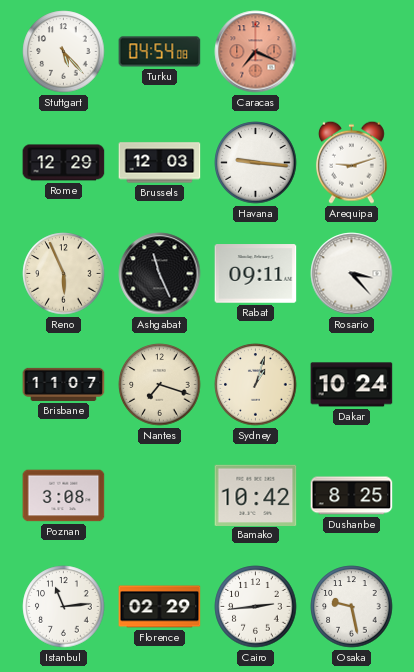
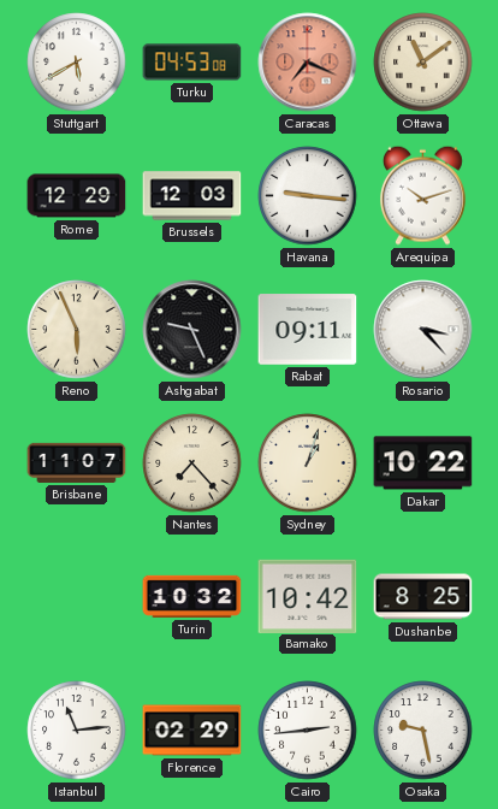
Stuttgart: 5:23 -> 5:40 (77, 63)
Turku: 04:54 -> 04:53 (192, 63)
Ottawa: none -> 11:09 (423, 63)
Arequipa: 9:12 -> 10:12 (422, 195)
Ashgabat: 11:26 -> 9:26 (192, 330)
Nantes: 7:18 -> 7:23 (192, 463)
Dakar: 10:24 -> 10:22 (423, 463)
Poznan: 3:08 -> none (64, 496)
Turin: none -> 10:32 (192, 596)
